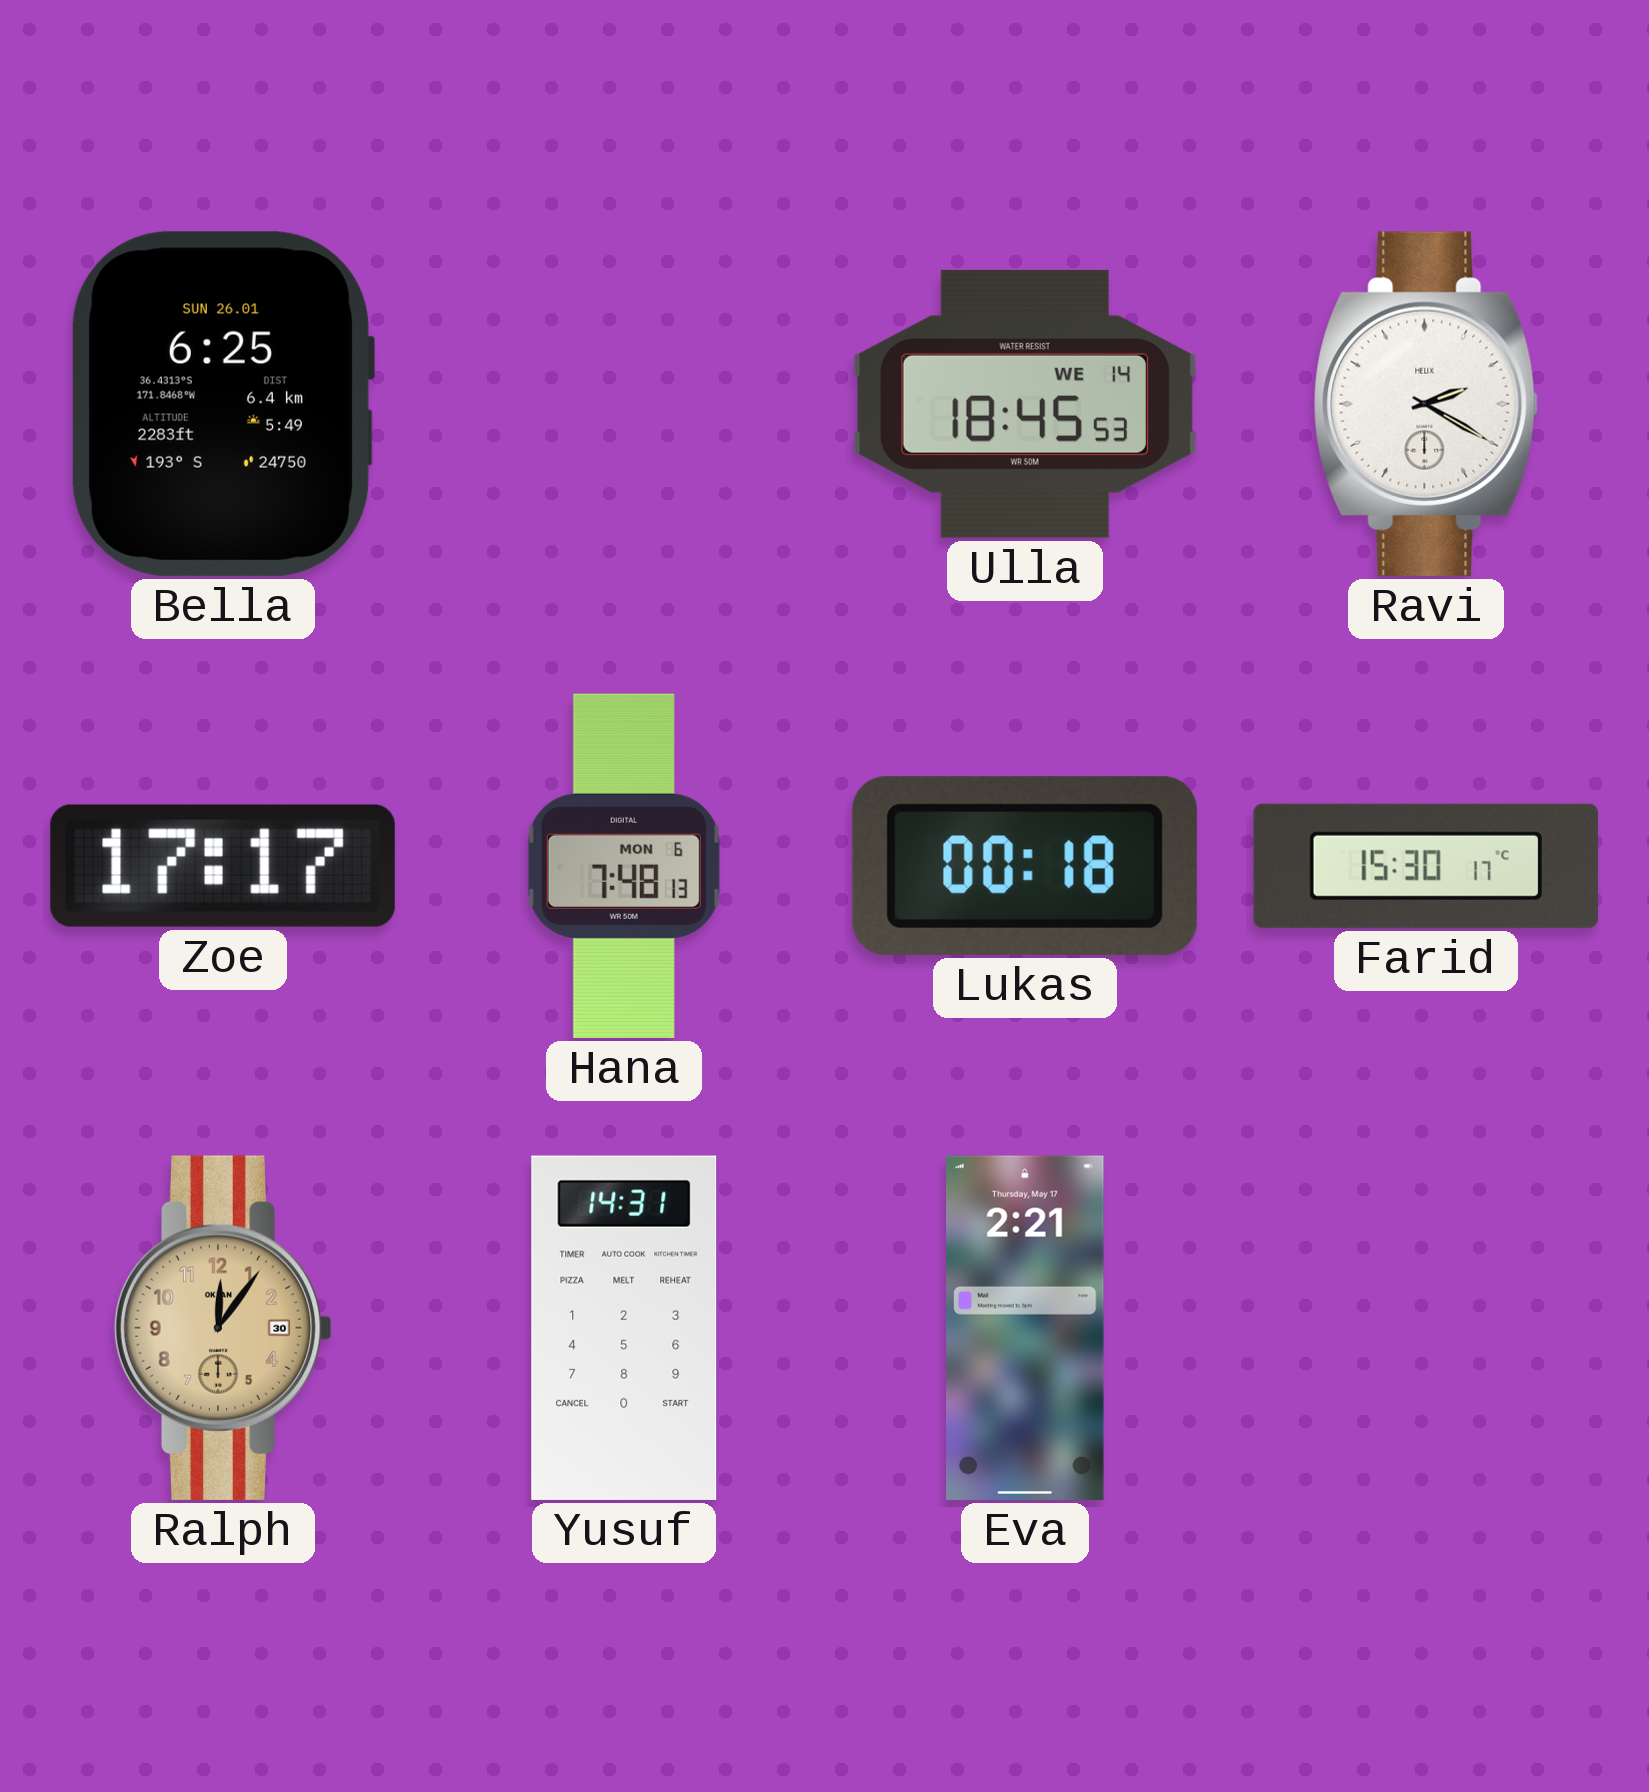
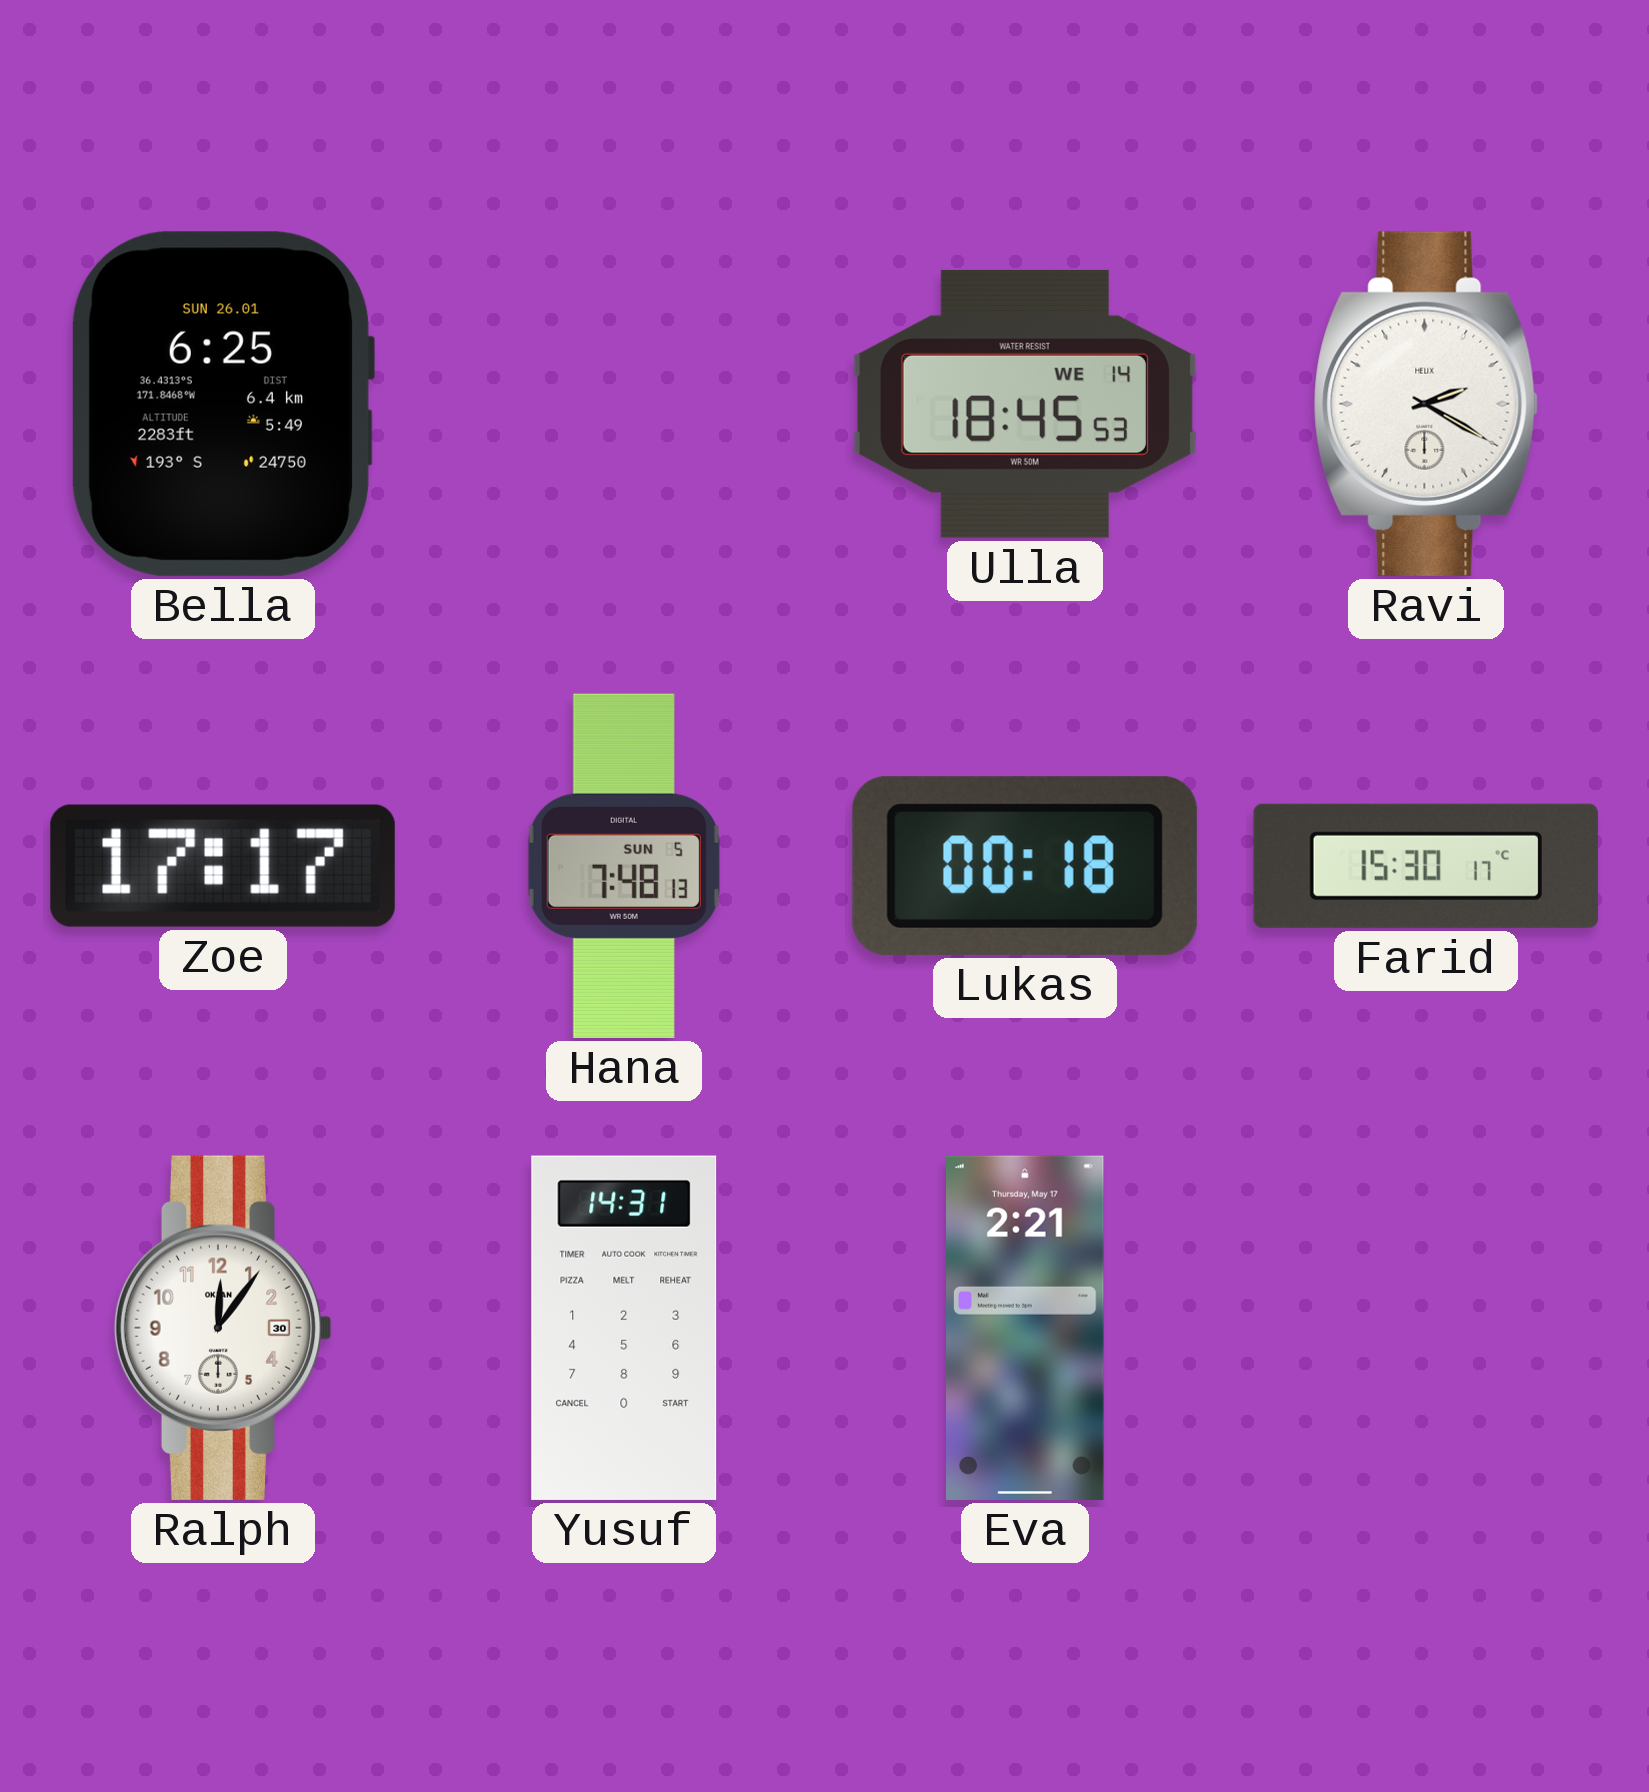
Hana date: MON 6 -> SUN 5 (624, 866)
Ralph dial: champagne -> white (223, 1328)
